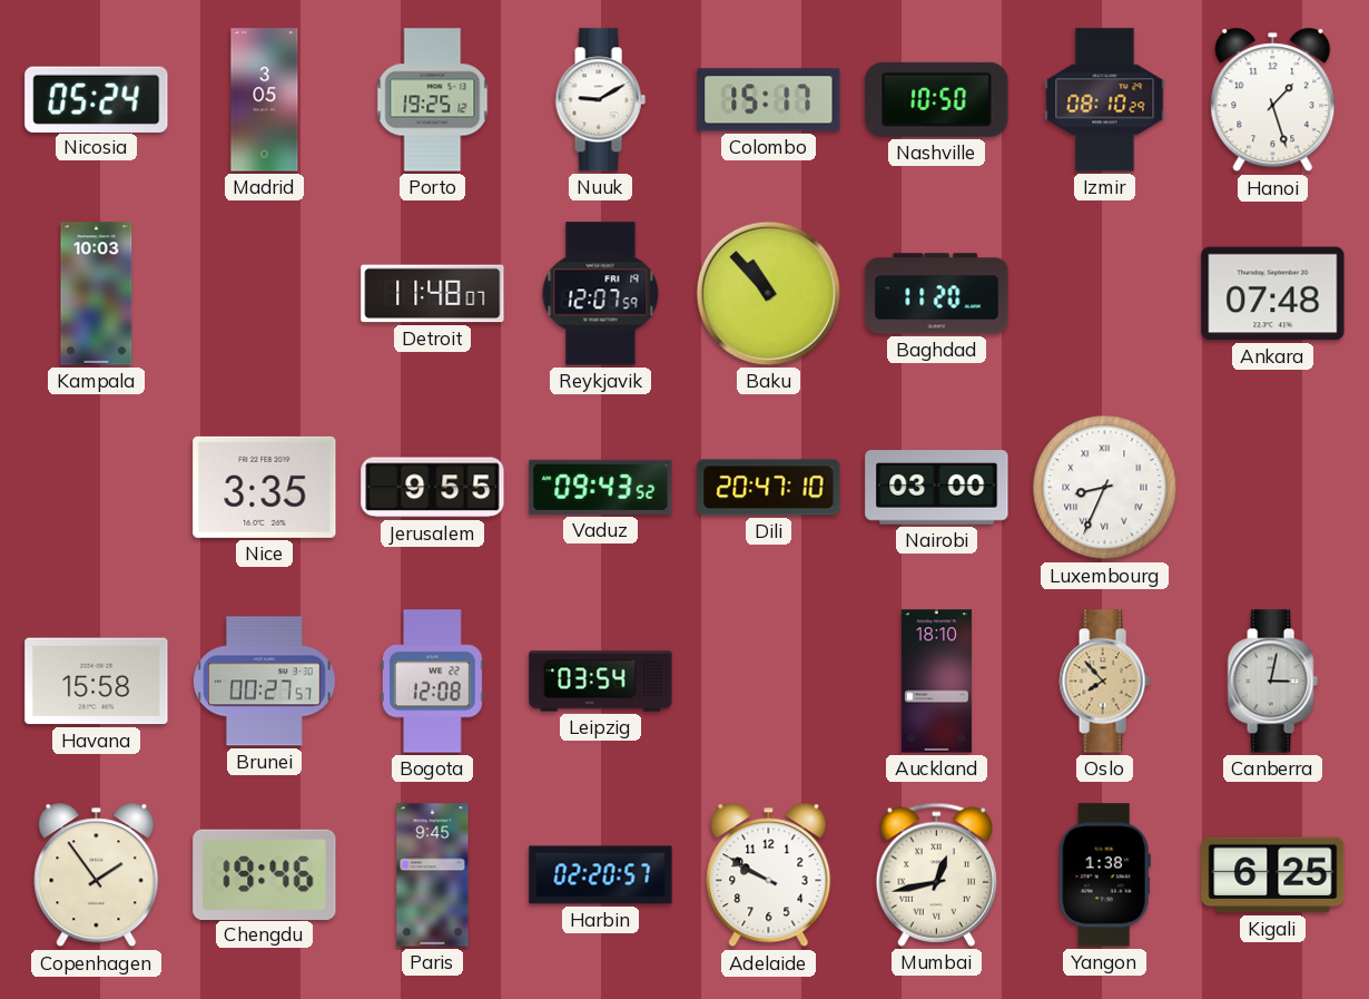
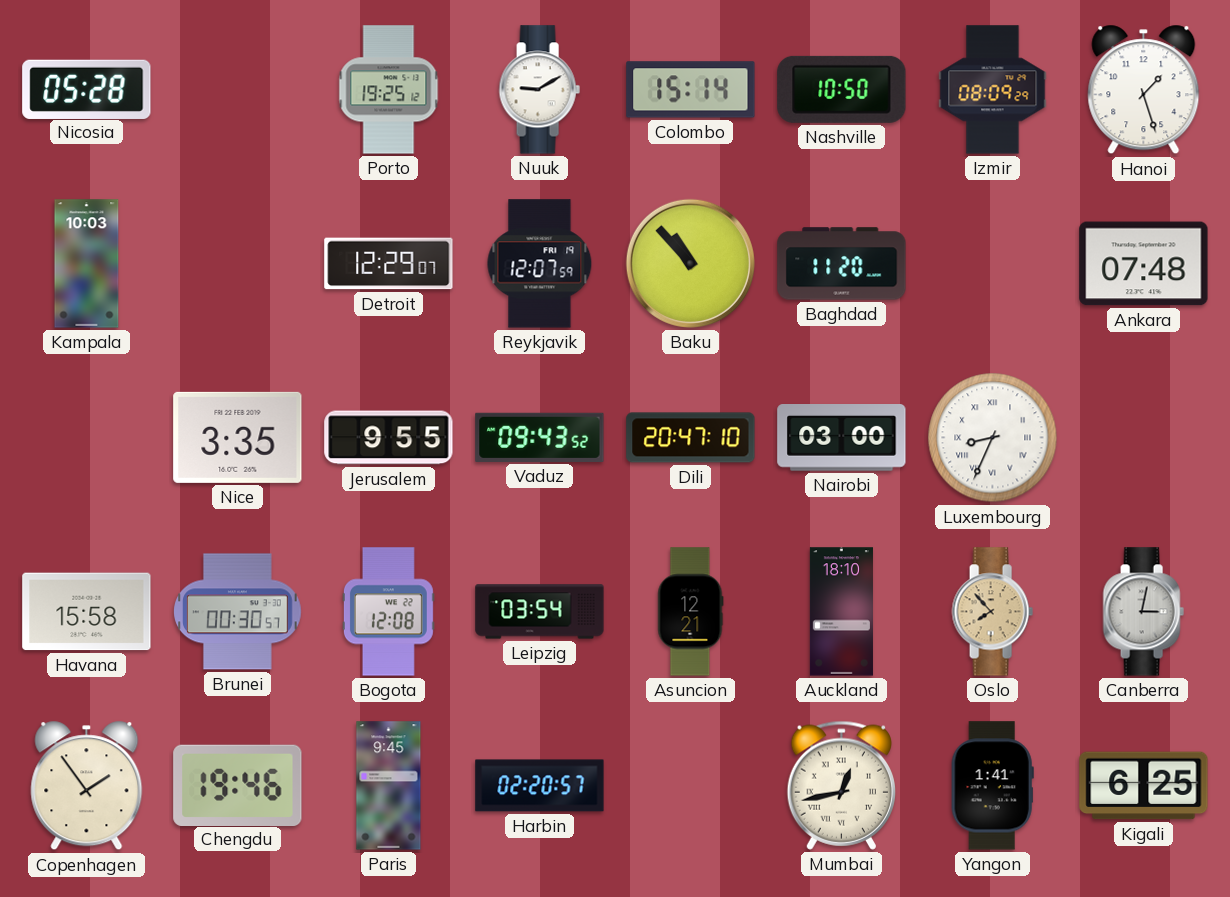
Nicosia: 05:24 -> 05:28 (87, 89)
Madrid: 3:05 -> none (265, 100)
Colombo: 15:17 -> 15:14 (691, 90)
Izmir: 08:10 -> 08:09 (993, 90)
Detroit: 11:48 -> 12:29 (389, 264)
Brunei: 00:27 -> 00:30 (238, 612)
Asuncion: none -> 12:21 (691, 612)
Adelaide: 9:50 -> none (769, 875)
Yangon: 1:38 -> 1:41 (992, 786)
